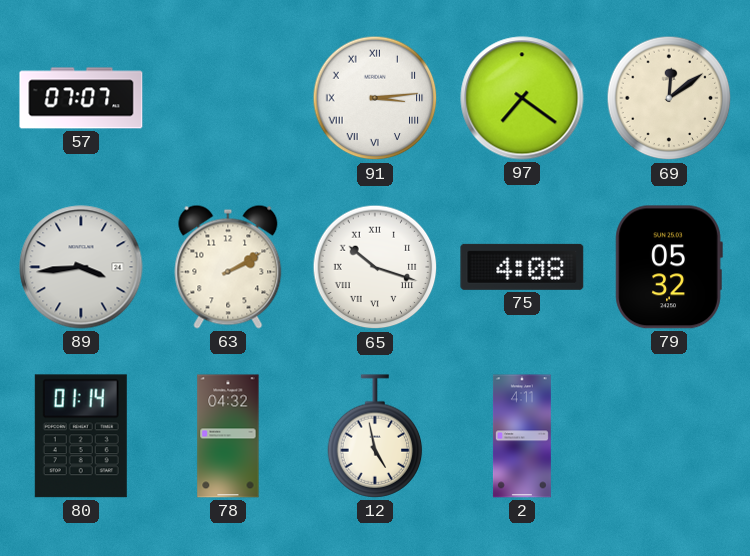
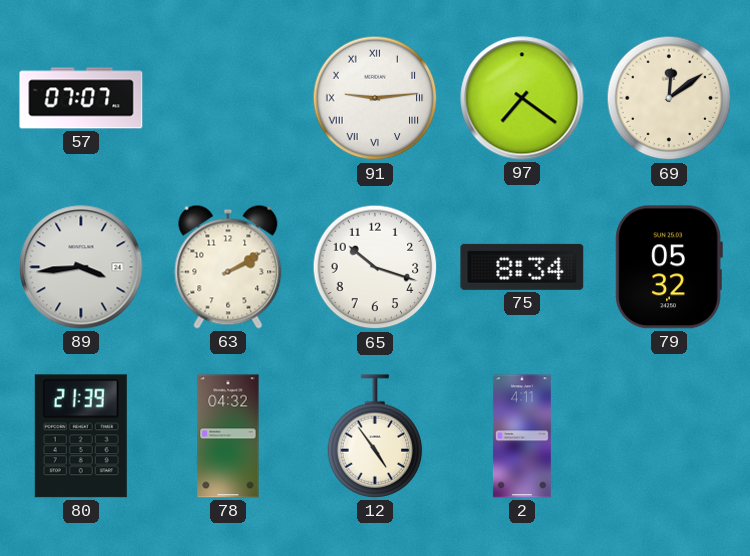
91: 3:14 -> 9:14 (375, 98)
65 numerals: Roman -> Arabic (375, 267)
75: 4:08 -> 8:34 (522, 267)
80: 01:14 -> 21:39 (81, 436)
12: 4:58 -> 4:54 (375, 436)
